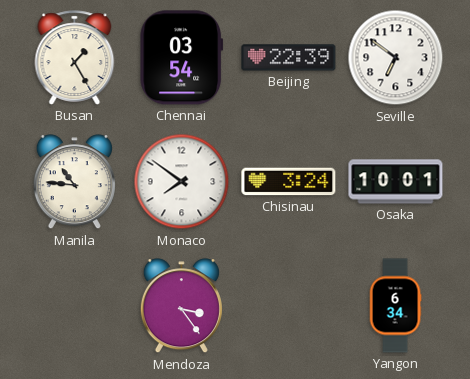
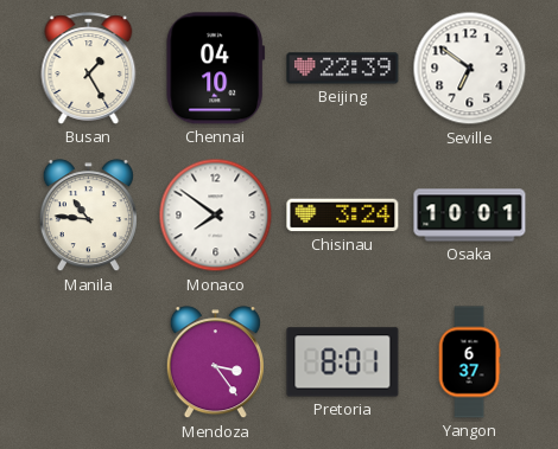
Chennai: 03:54 -> 04:10 (216, 69)
Pretoria: none -> 8:01 (343, 363)
Yangon: 6:34 -> 6:37 (469, 363)
